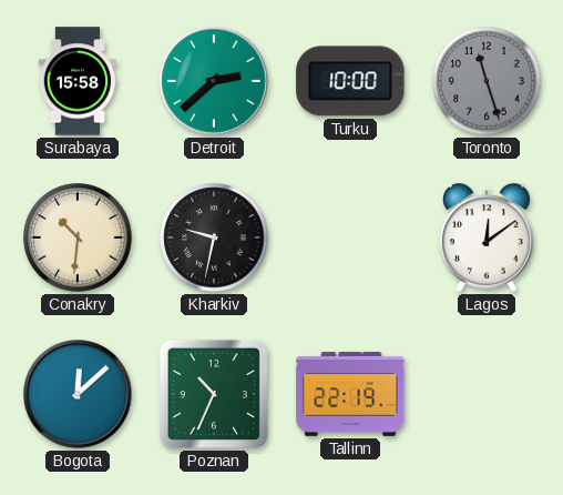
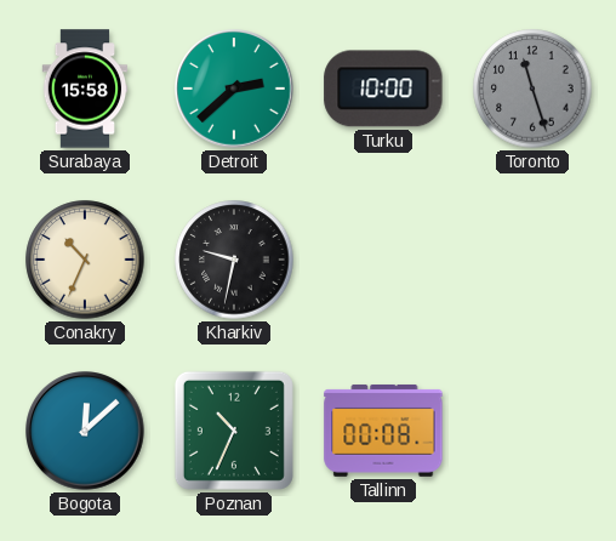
Conakry: 10:31 -> 10:34 (85, 260)
Lagos: 12:09 -> none (488, 238)
Tallinn: 22:19 -> 00:08 (383, 431)
